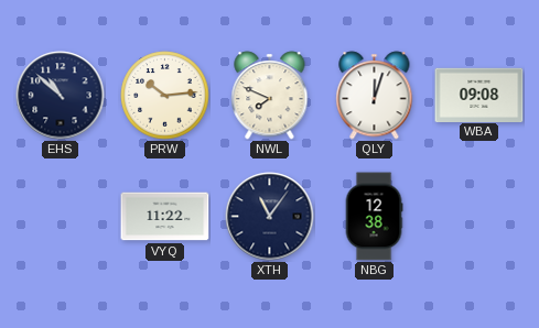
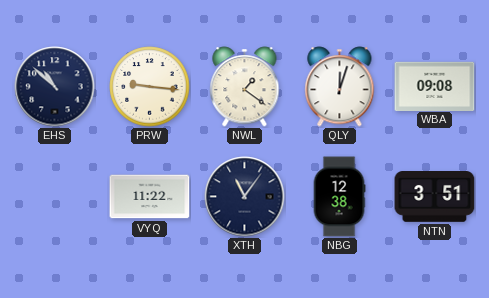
PRW: 10:14 -> 9:16 (150, 87)
NWL: 7:49 -> 1:21 (245, 87)
NTN: none -> 3:51 (435, 197)
